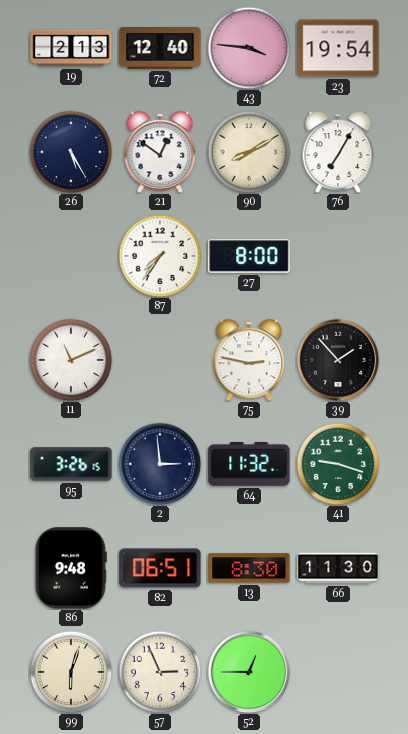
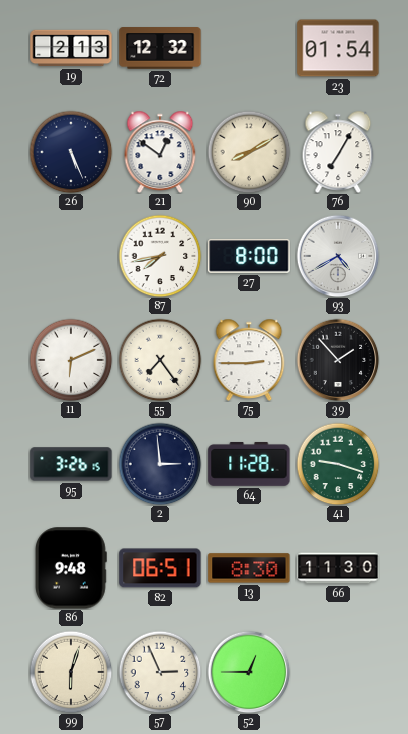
72: 12:40 -> 12:32 (160, 48)
43: 3:46 -> none (249, 48)
23: 19:54 -> 01:54 (338, 48)
26: 5:25 -> 5:26 (71, 152)
87: 7:36 -> 7:43 (160, 256)
93: none -> 4:40 (338, 256)
11: 11:11 -> 6:11 (71, 360)
55: none -> 7:24 (160, 360)
75: 2:47 -> 2:45 (249, 359)
64: 11:32 -> 11:28 (249, 464)
